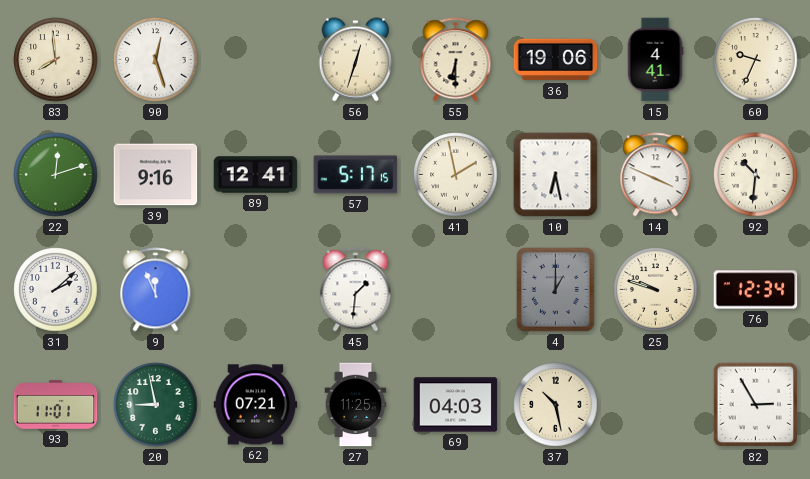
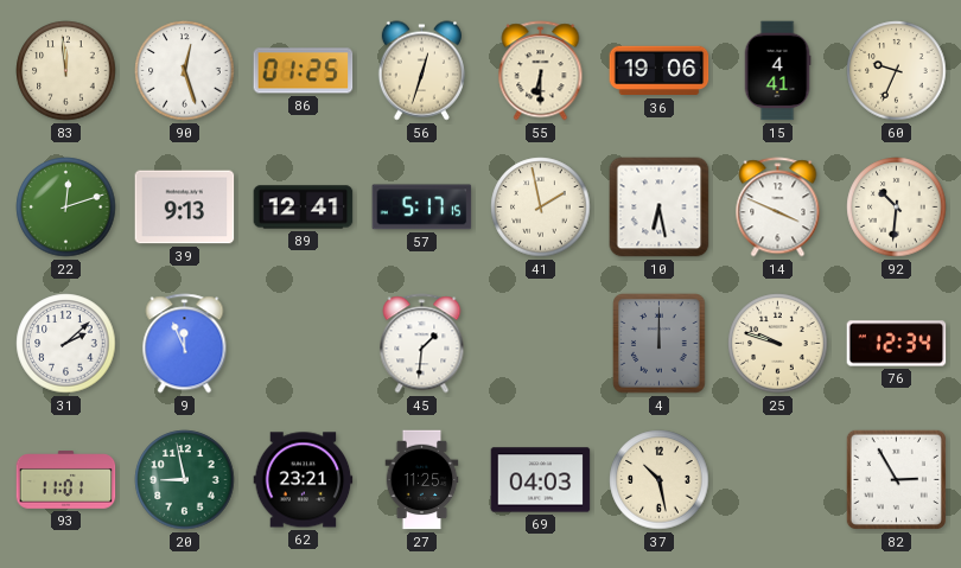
83: 7:59 -> 11:59 (66, 71)
86: none -> 01:25 (304, 71)
39: 9:16 -> 9:13 (185, 208)
4: 1:00 -> 12:00 (660, 344)
62: 07:21 -> 23:21 (304, 480)
